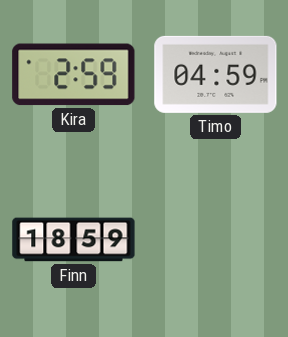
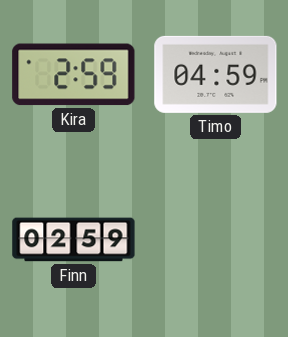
Finn: 18:59 -> 02:59 (74, 240)
